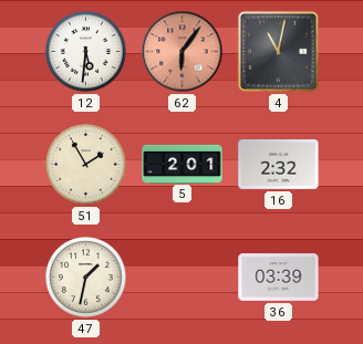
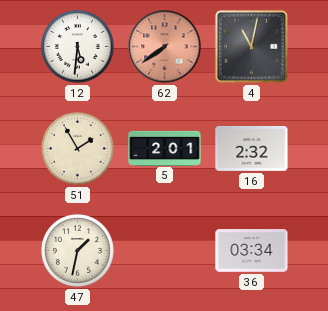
62: 6:06 -> 7:39 (165, 47)
36: 03:39 -> 03:34 (252, 251)
